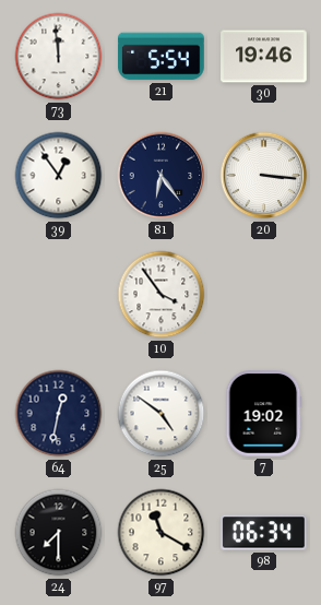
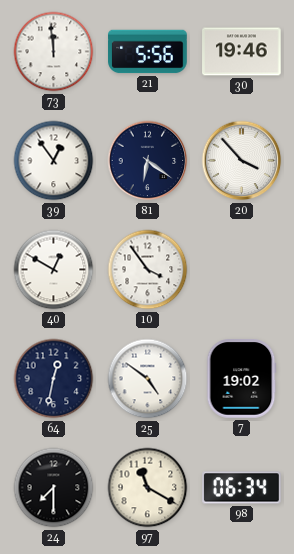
21: 5:54 -> 5:56 (148, 52)
81: 6:24 -> 6:21 (148, 161)
20: 3:16 -> 3:53 (242, 161)
40: none -> 12:50 (54, 270)
